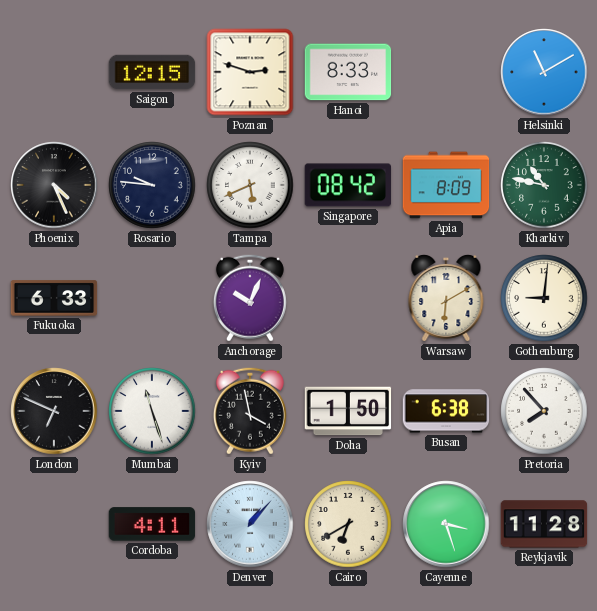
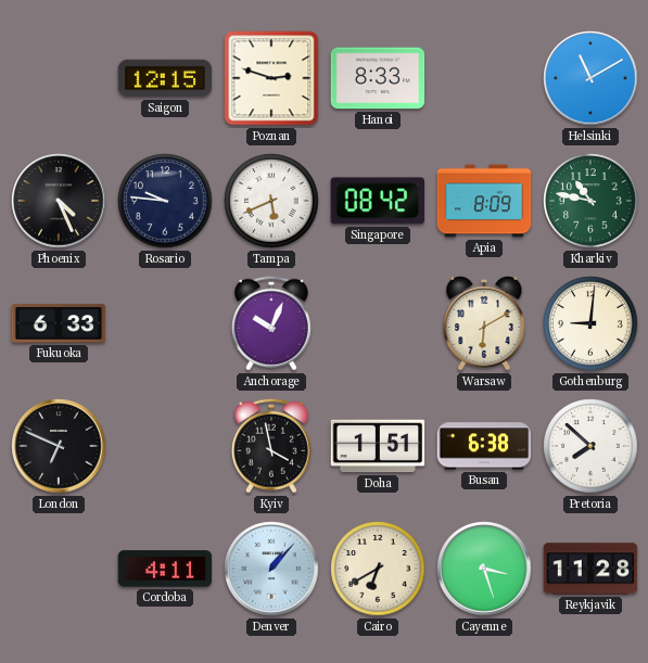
Mumbai: 11:27 -> none (152, 411)
Doha: 1:50 -> 1:51 (378, 446)
Pretoria: 7:53 -> 7:52 (590, 446)
